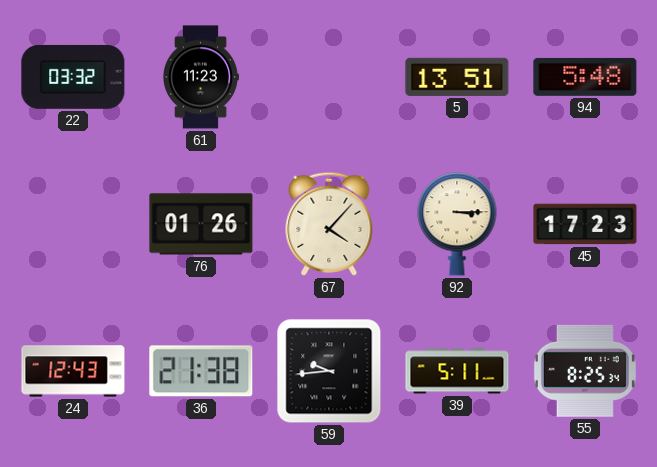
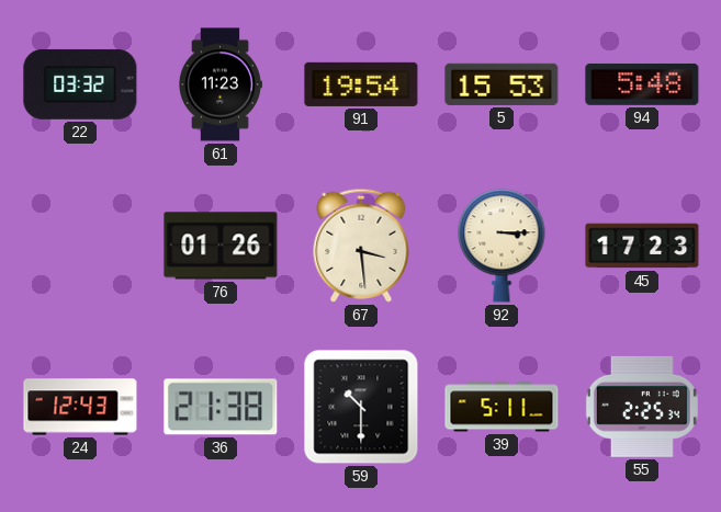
91: none -> 19:54 (361, 84)
5: 13:51 -> 15:53 (502, 84)
67: 4:07 -> 3:29 (361, 246)
59: 9:44 -> 10:30 (361, 407)
55: 8:25 -> 2:25 (642, 407)
